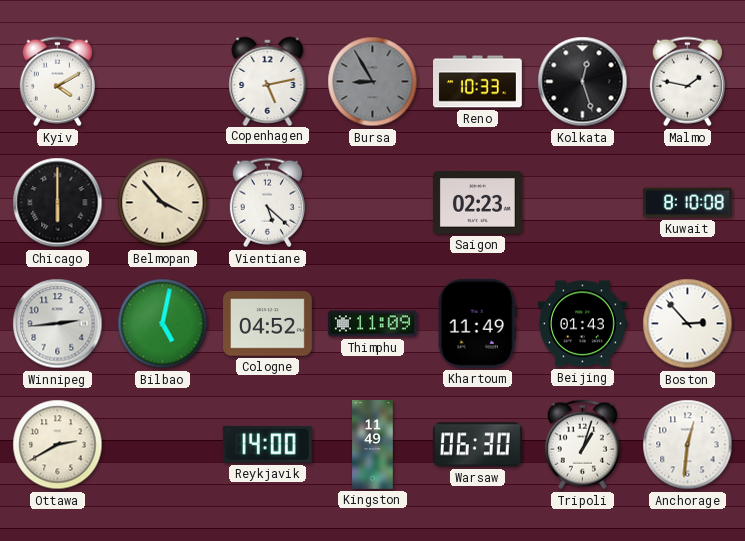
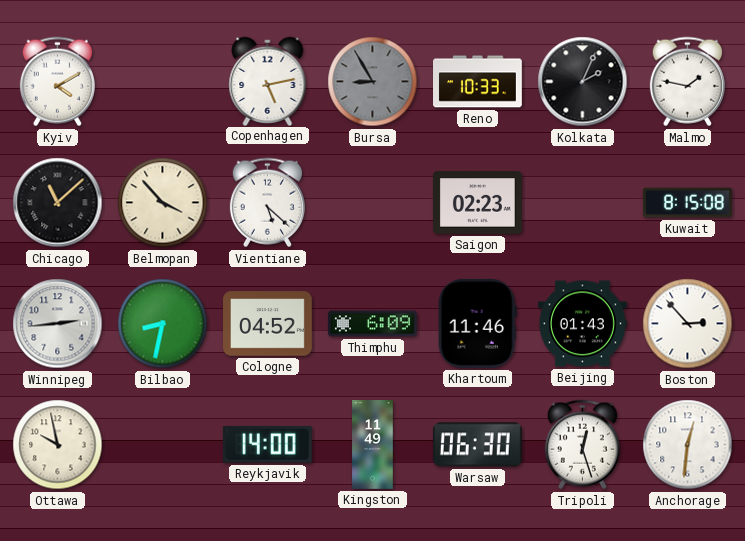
Kolkata: 12:27 -> 2:04 (583, 82)
Chicago: 6:00 -> 11:08 (58, 203)
Kuwait: 8:10 -> 8:15 (688, 203)
Bilbao: 5:02 -> 8:32 (163, 324)
Thimphu: 11:09 -> 6:09 (372, 324)
Khartoum: 11:49 -> 11:46 (477, 323)
Ottawa: 2:40 -> 9:58 (58, 445)
Tripoli: 1:03 -> 12:27 (582, 445)
